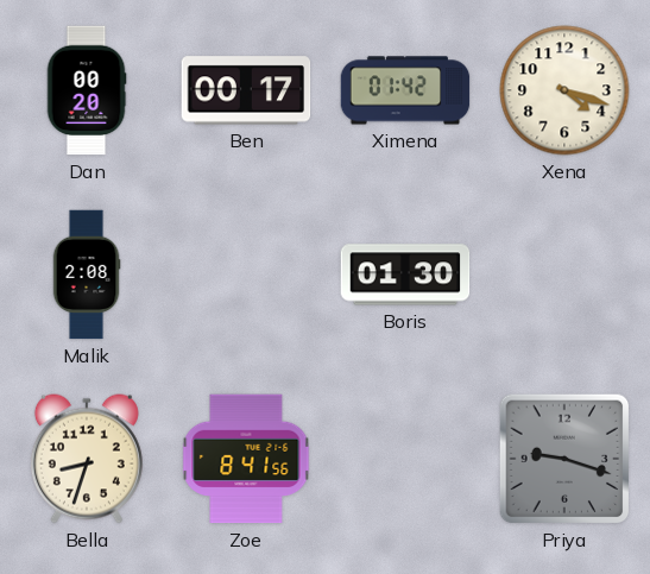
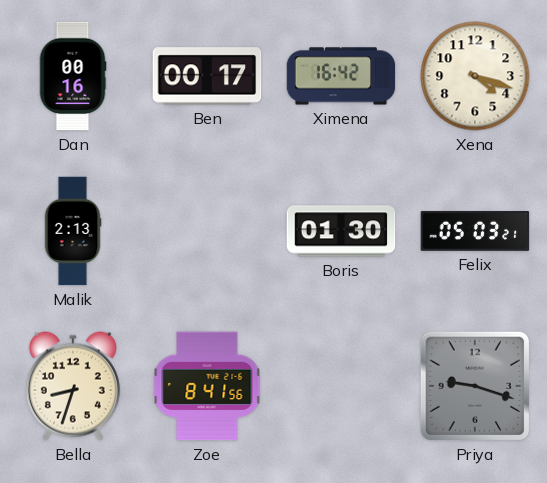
Dan: 00:20 -> 00:16 (73, 76)
Ximena: 01:42 -> 16:42 (341, 76)
Malik: 2:08 -> 2:13 (73, 231)
Felix: none -> 05:03 (475, 231)
